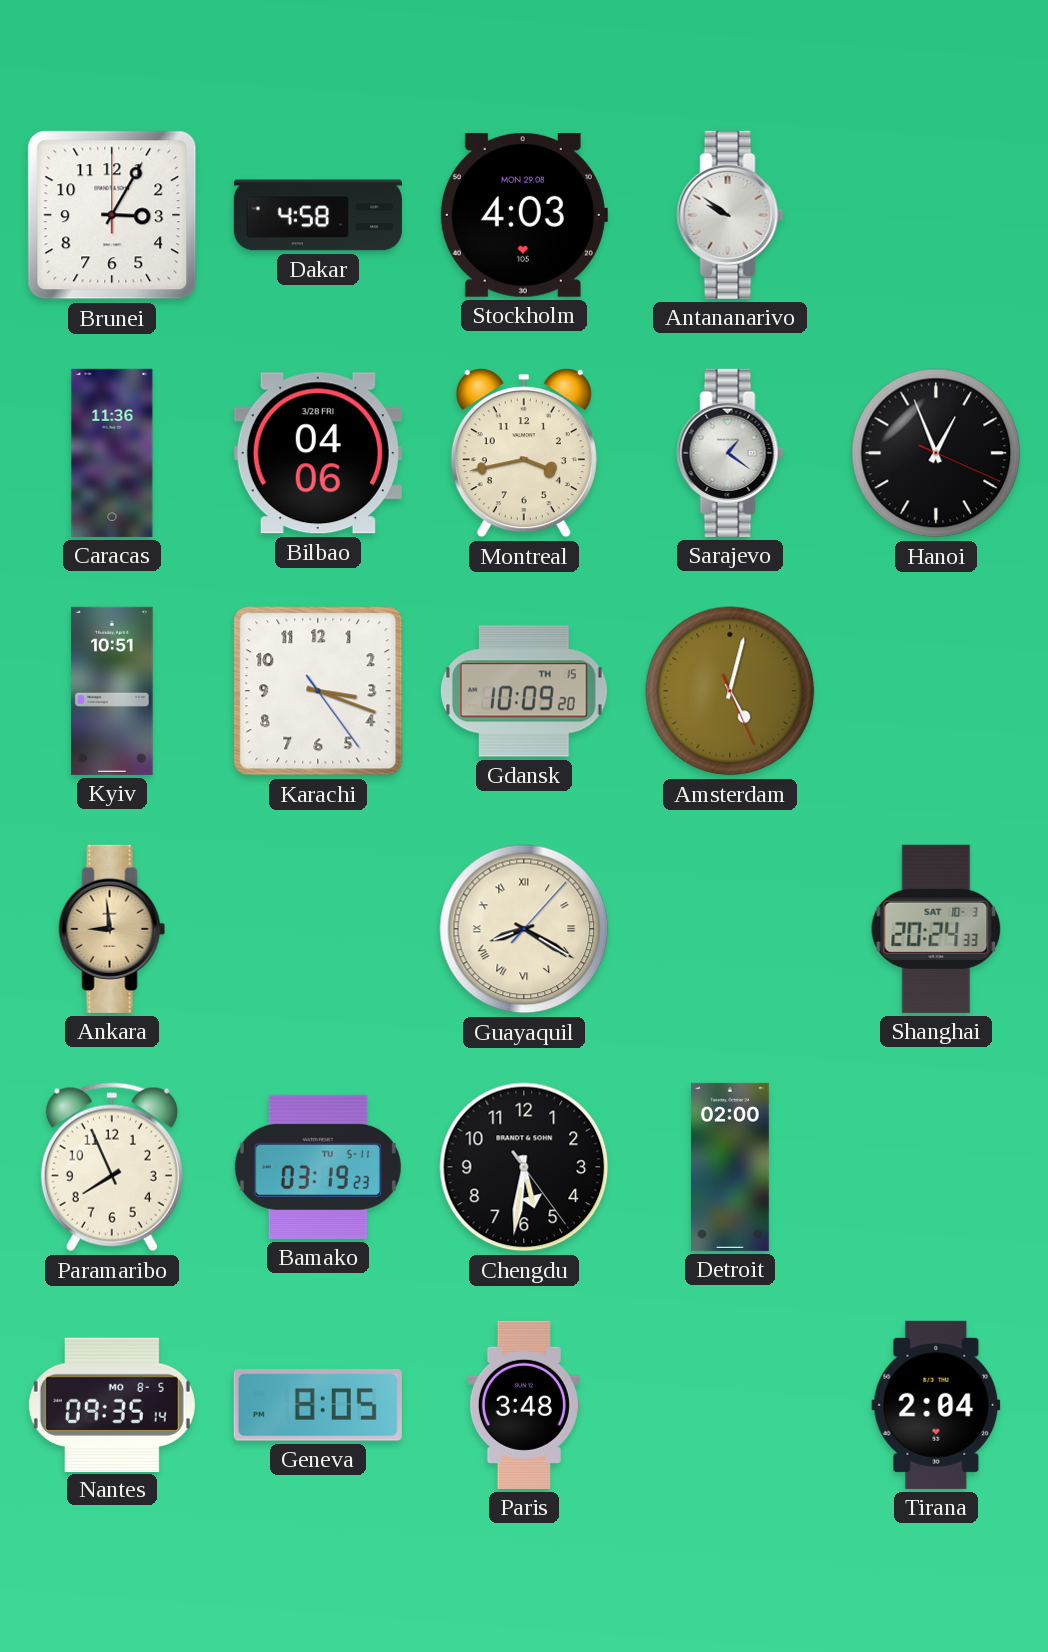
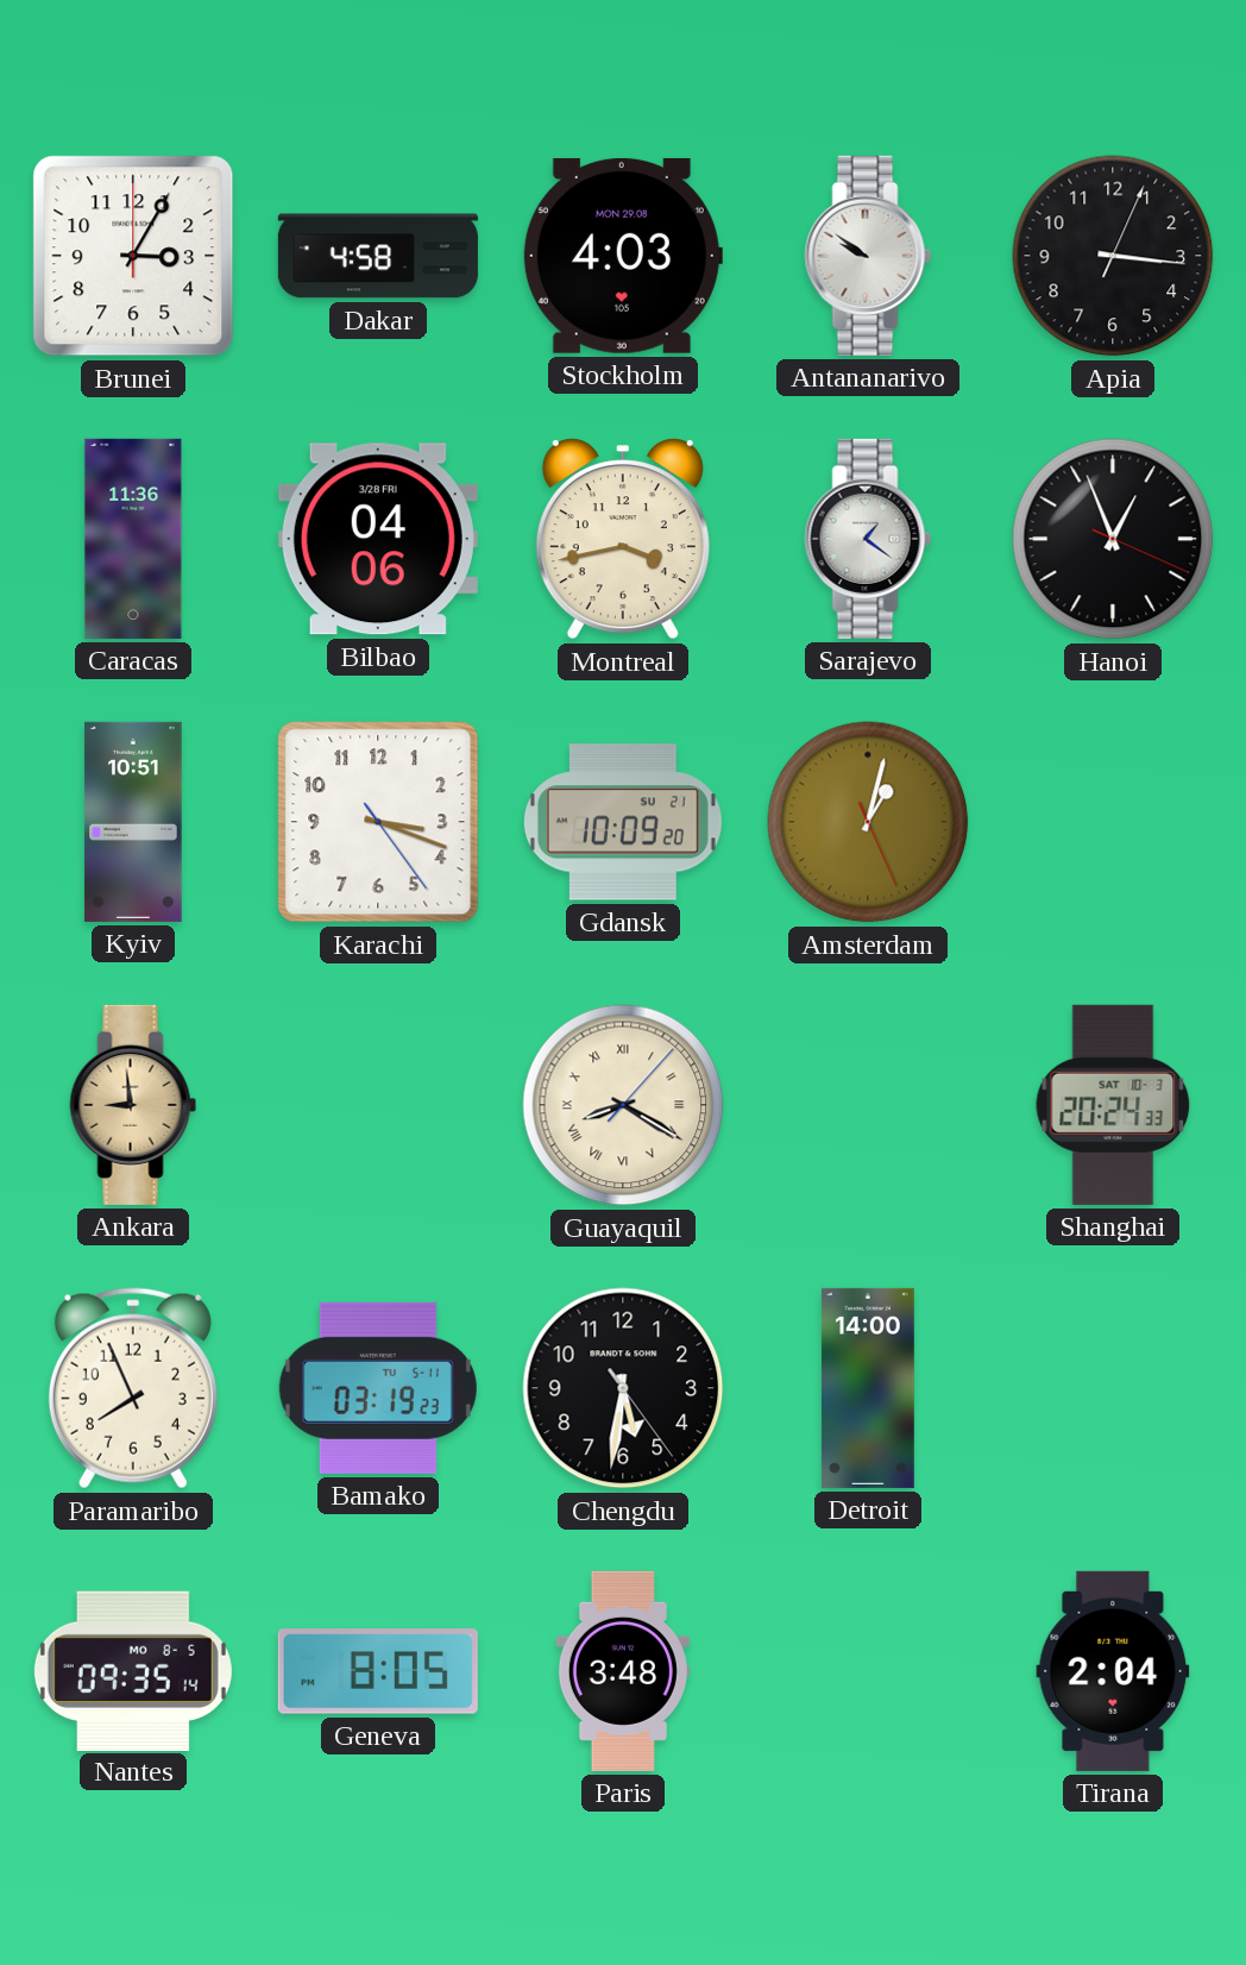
Apia: none -> 3:16 (1113, 256)
Gdansk date: TH 15 -> SU 21 (623, 822)
Amsterdam: 5:02 -> 1:02 (868, 822)
Detroit: 02:00 -> 14:00 (868, 1388)
